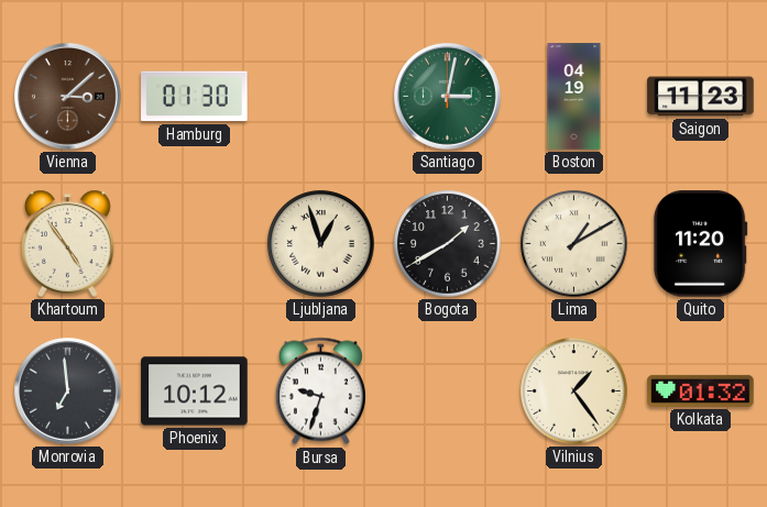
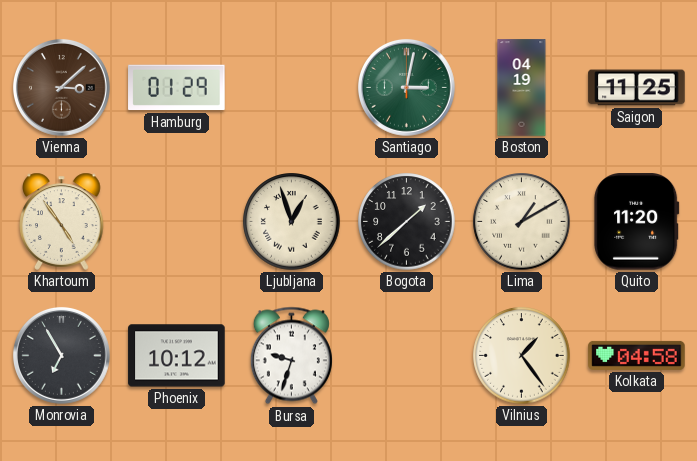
Hamburg: 01:30 -> 01:29 (177, 88)
Saigon: 11:23 -> 11:25 (637, 88)
Bogota: 1:40 -> 1:38 (407, 222)
Monrovia: 6:59 -> 6:55 (61, 355)
Kolkata: 01:32 -> 04:58 (637, 355)
